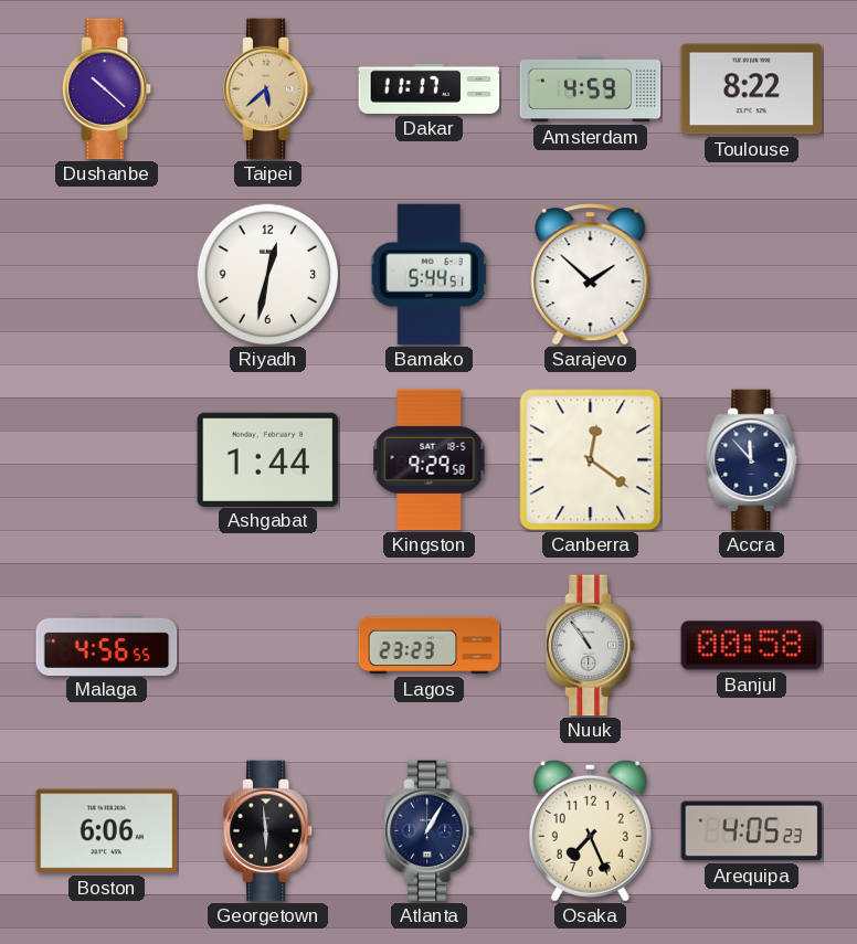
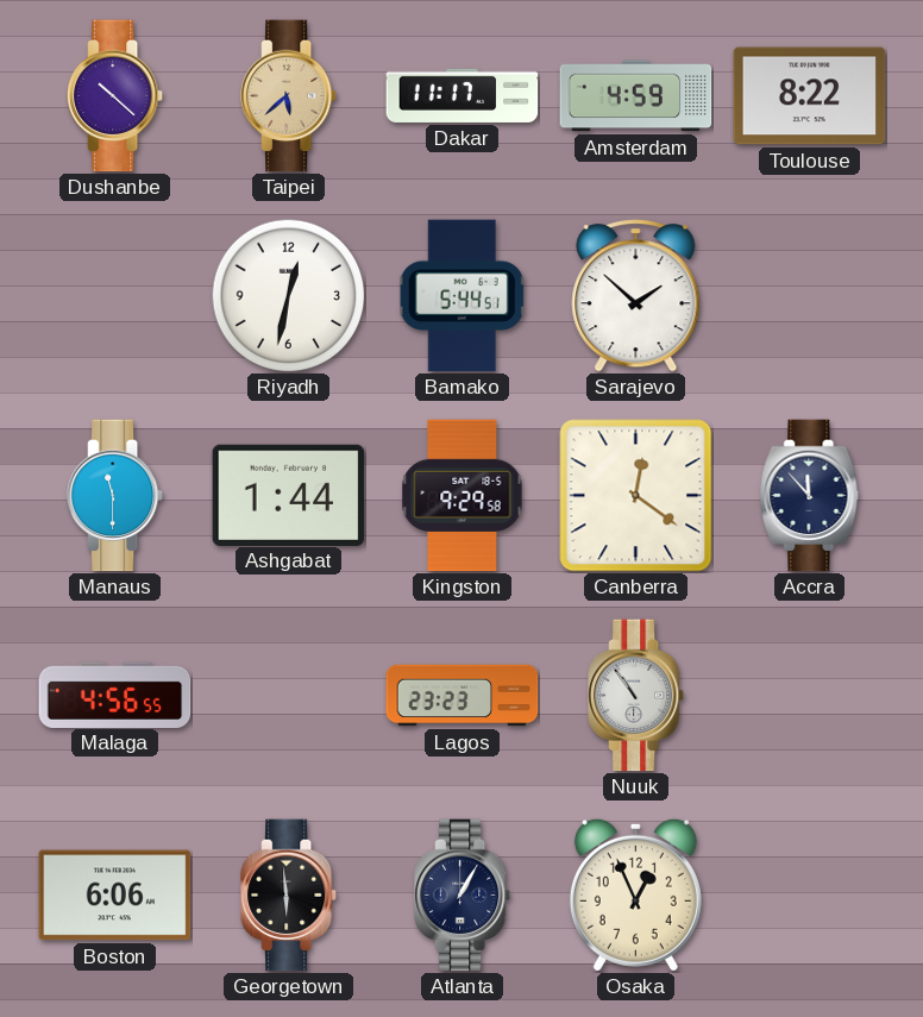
Manaus: none -> 11:30 (117, 496)
Banjul: 00:58 -> none (752, 646)
Osaka: 7:26 -> 12:56 (635, 894)
Arequipa: 4:05 -> none (752, 831)
